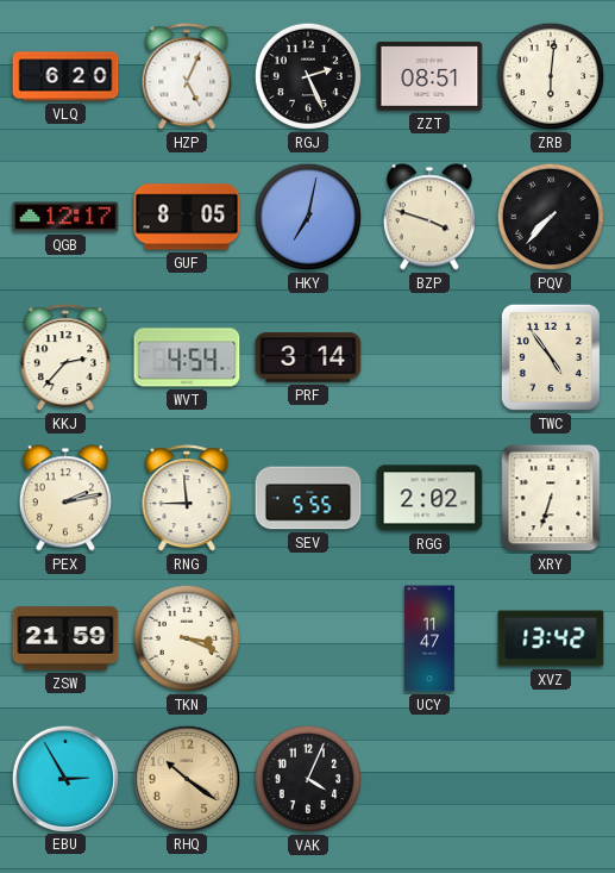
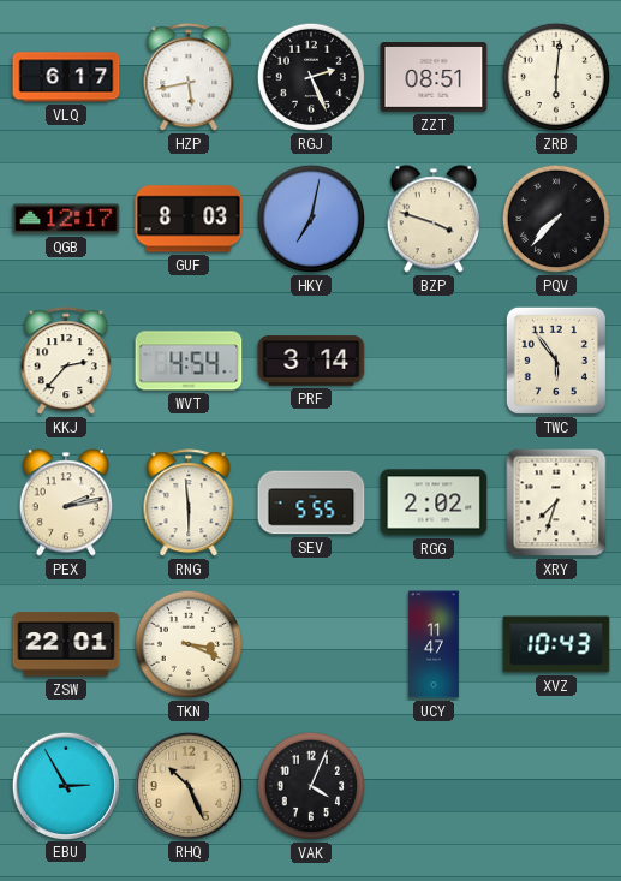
VLQ: 6:20 -> 6:17 (66, 77)
HZP: 5:04 -> 5:43 (189, 78)
GUF: 8:05 -> 8:03 (189, 219)
TWC: 4:54 -> 5:54 (556, 361)
RNG: 8:59 -> 5:59 (189, 504)
XRY: 6:33 -> 7:33 (556, 502)
ZSW: 21:59 -> 22:01 (66, 644)
XVZ: 13:42 -> 10:43 (556, 644)
RHQ: 10:21 -> 10:26 (187, 785)
